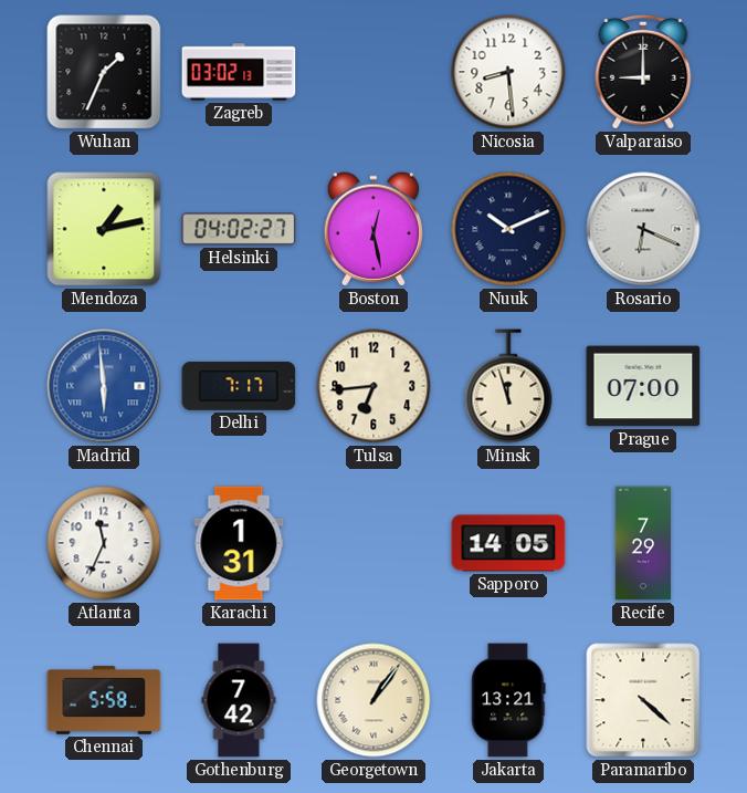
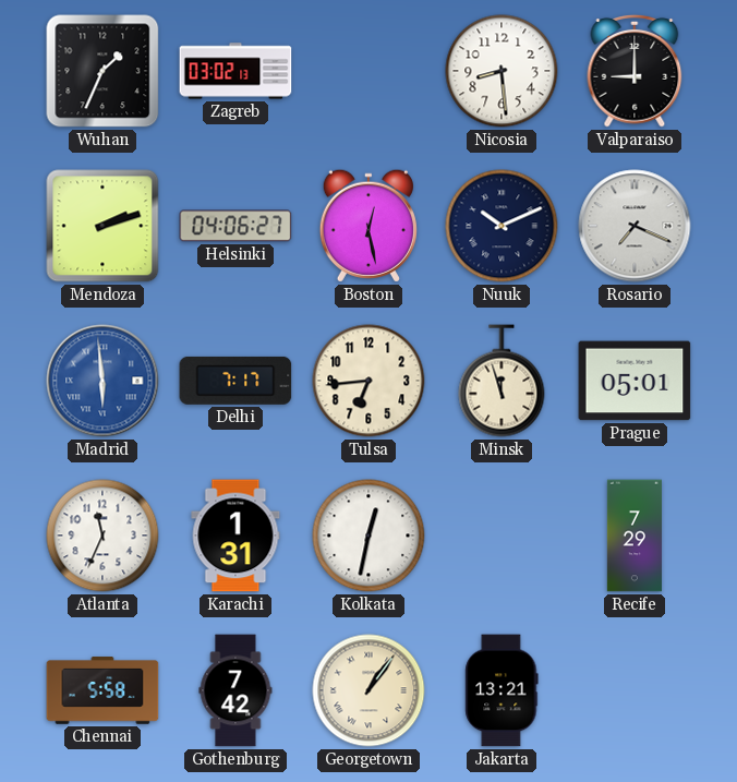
Mendoza: 1:13 -> 2:12 (102, 226)
Helsinki: 04:02 -> 04:06 (235, 226)
Rosario: 6:19 -> 7:19 (635, 226)
Prague: 07:00 -> 05:01 (635, 381)
Kolkata: none -> 12:32 (368, 536)
Sapporo: 14:05 -> none (508, 543)
Paramaribo: 4:22 -> none (643, 700)
